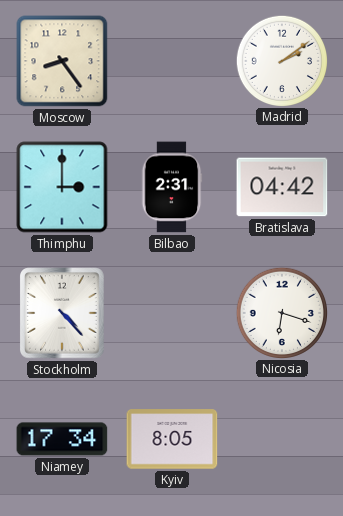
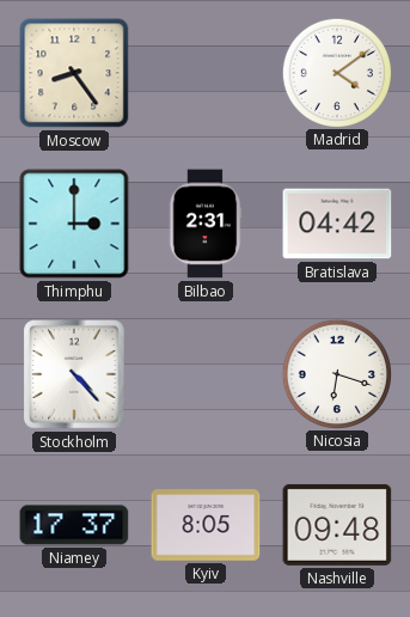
Madrid: 2:09 -> 4:09 (336, 72)
Niamey: 17:34 -> 17:37 (74, 525)
Nashville: none -> 09:48 (337, 525)
